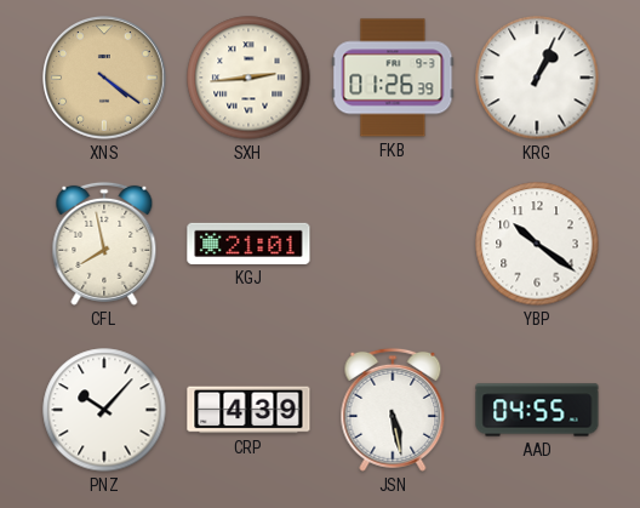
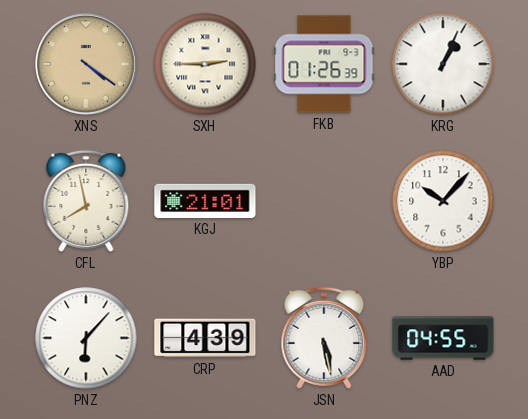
SXH: 2:44 -> 2:45 (205, 64)
YBP: 10:21 -> 10:07 (443, 201)
PNZ: 10:07 -> 6:07 (86, 338)
